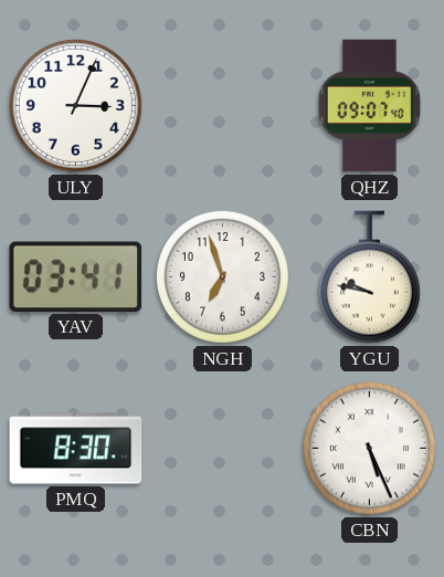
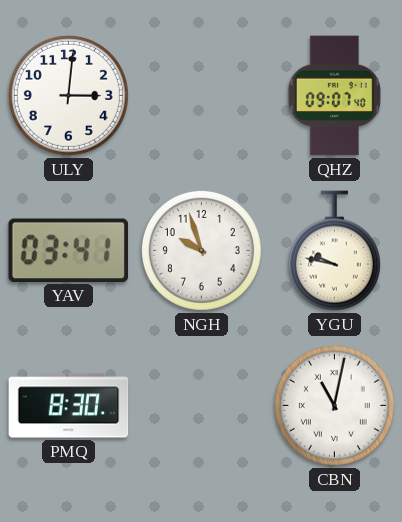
ULY: 3:04 -> 3:01 (68, 95)
NGH: 6:57 -> 9:57 (201, 250)
CBN: 5:26 -> 11:02 (334, 405)
